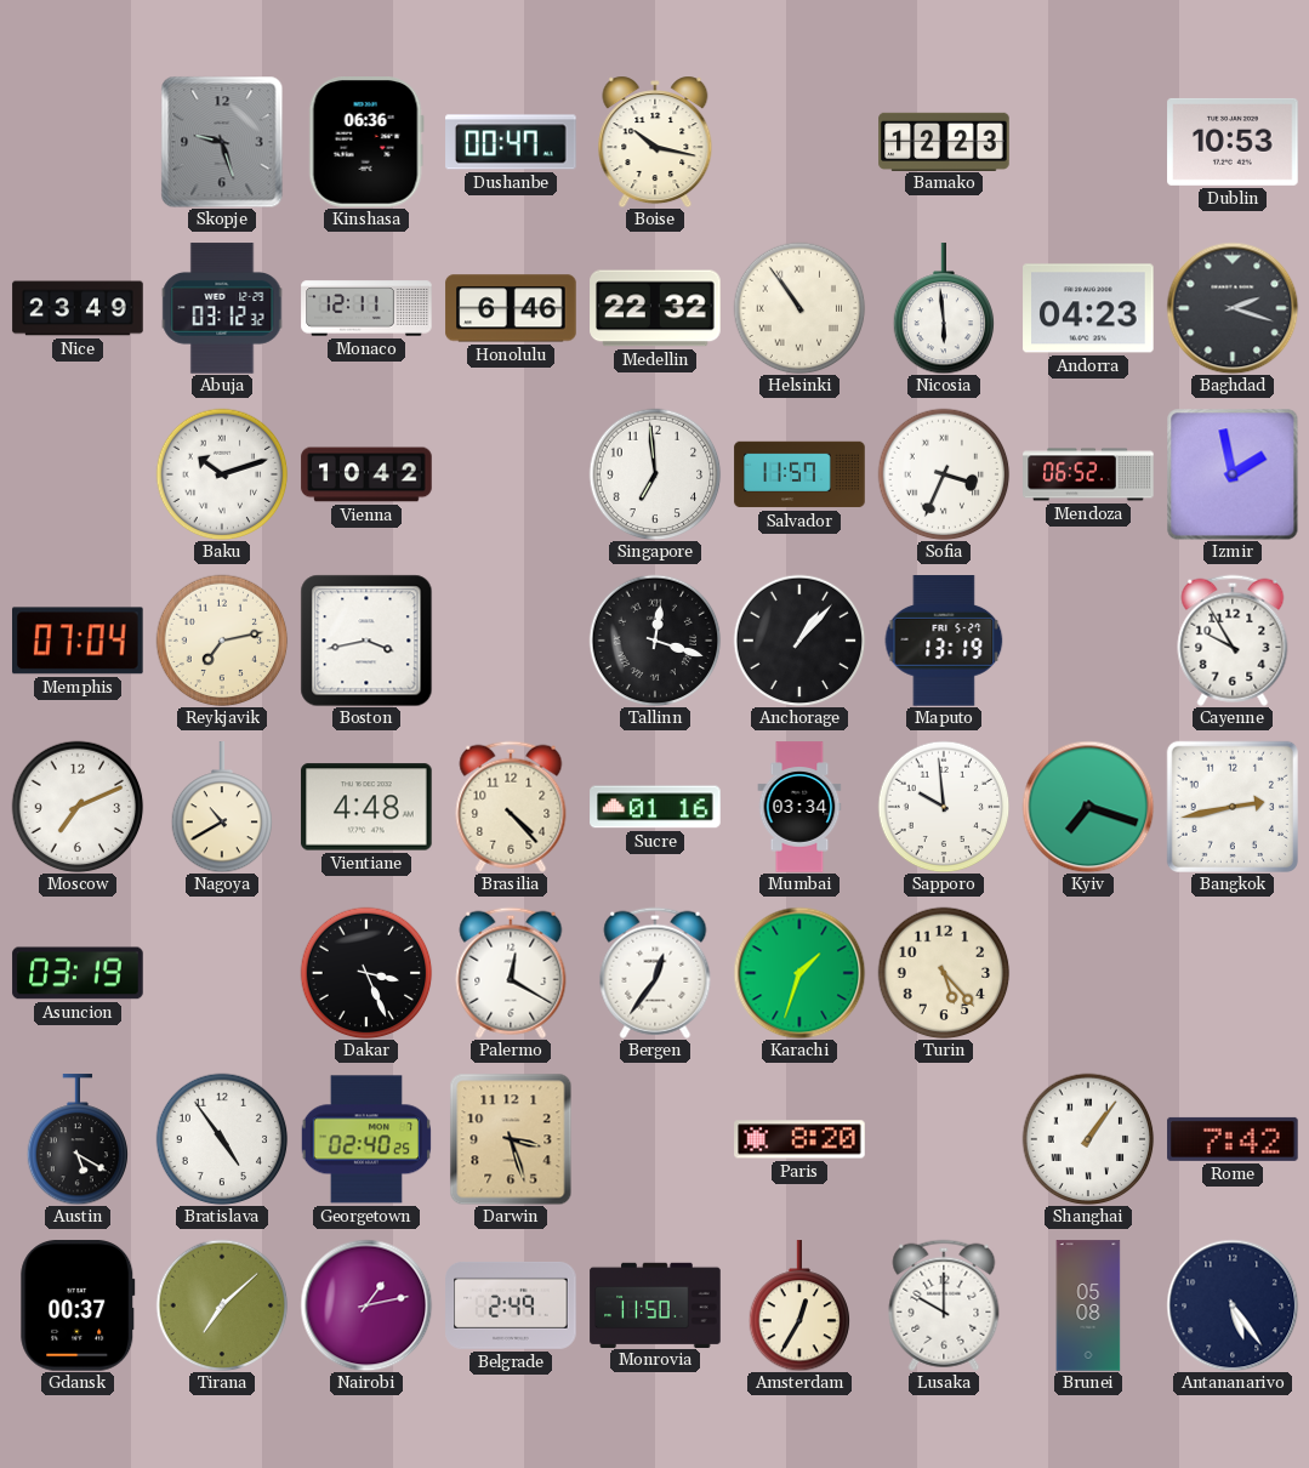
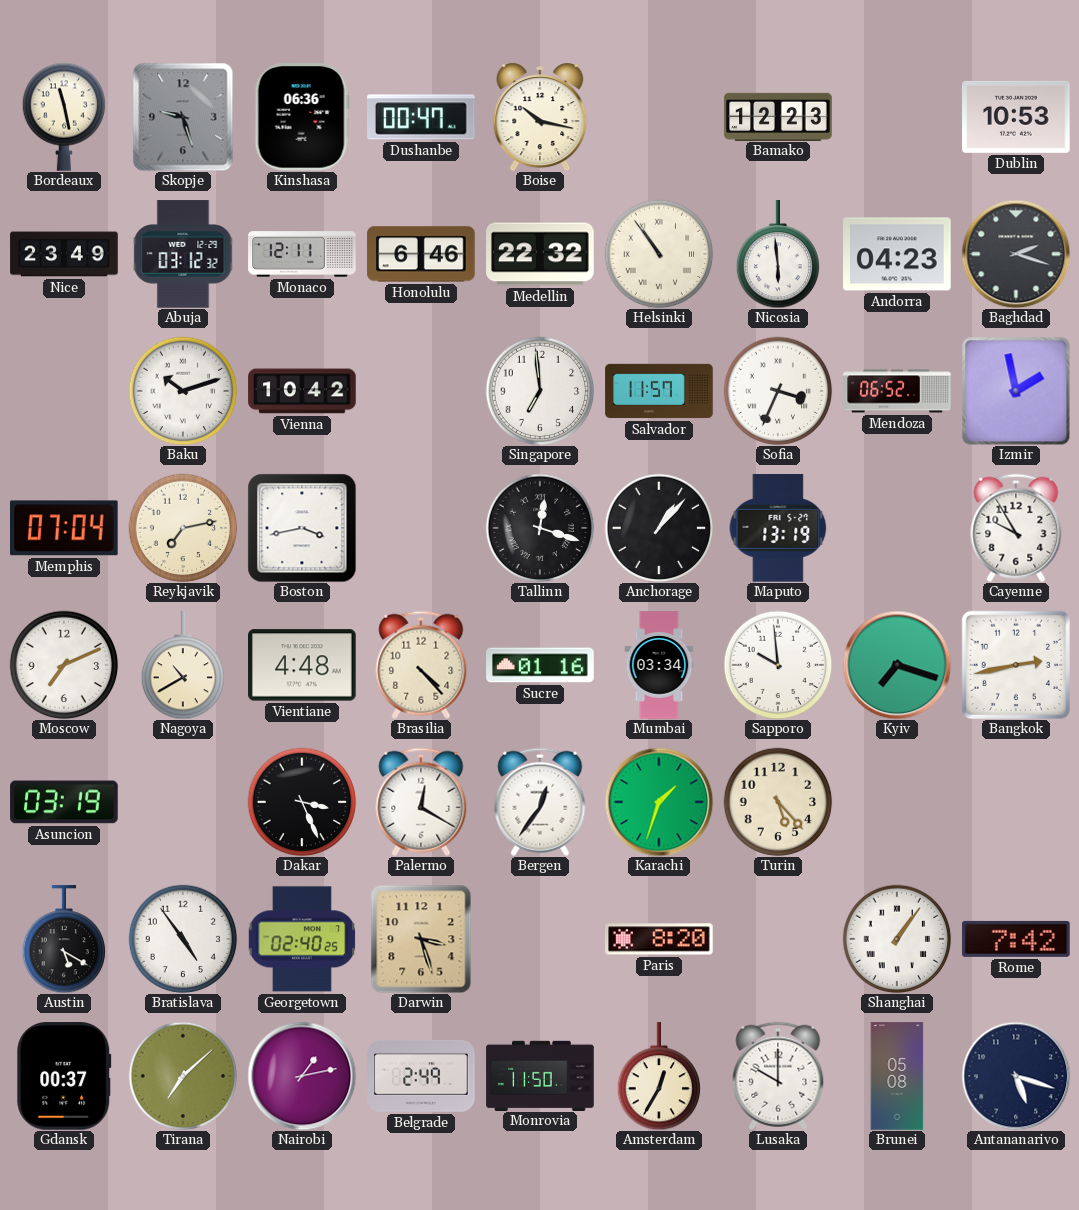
Bordeaux: none -> 11:28 (64, 117)
Antananarivo: 5:24 -> 5:18 (1016, 1076)
